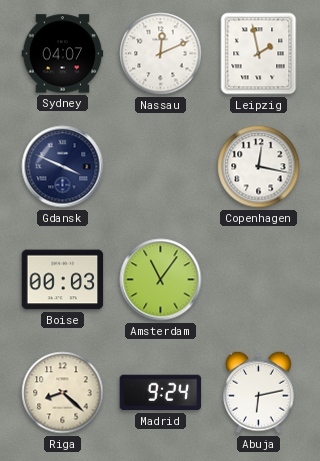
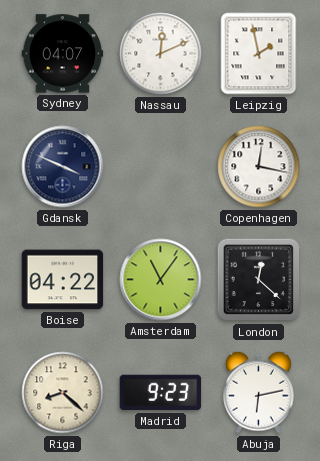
Boise: 00:03 -> 04:22 (63, 280)
London: none -> 12:22 (259, 280)
Madrid: 9:24 -> 9:23 (161, 393)
